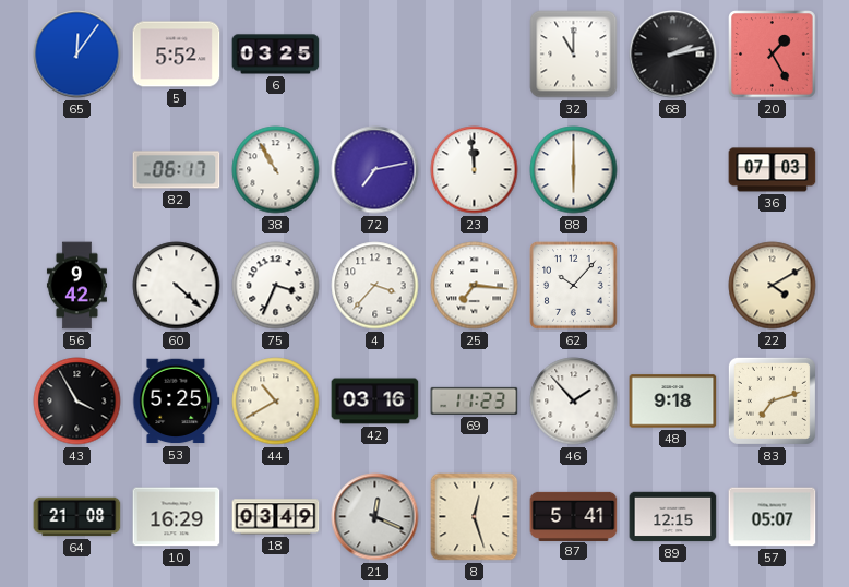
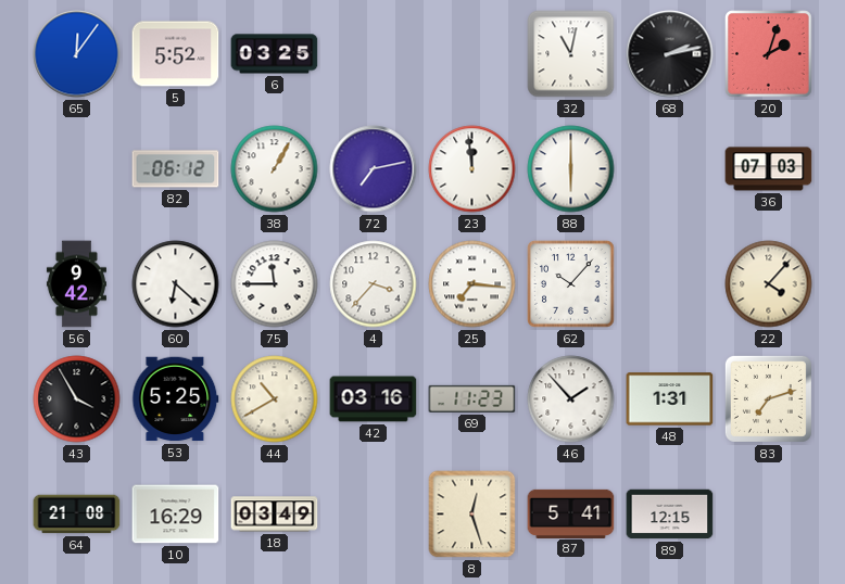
32: 11:00 -> 11:02 (571, 54)
20: 1:25 -> 2:03 (769, 54)
82: 06:17 -> 06:12 (176, 169)
38: 10:55 -> 1:05 (275, 169)
60: 4:22 -> 6:22 (176, 284)
75: 3:34 -> 11:45 (275, 284)
22: 4:10 -> 4:07 (769, 284)
48: 9:18 -> 1:31 (670, 399)
21: 12:19 -> none (375, 517)
57: 05:07 -> none (773, 517)
